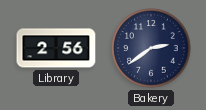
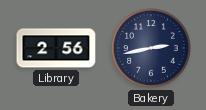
Bakery: 2:39 -> 2:43 (151, 48)
